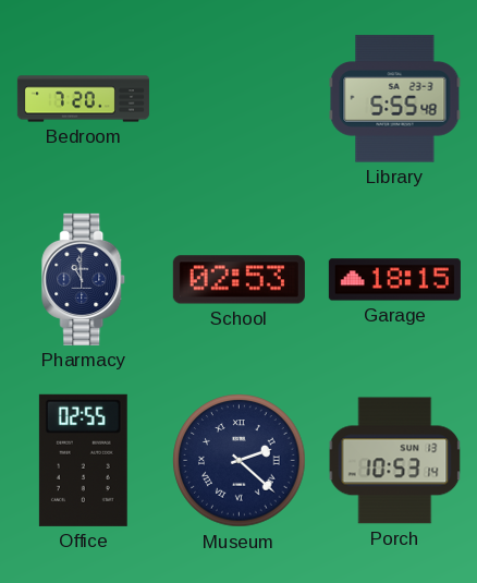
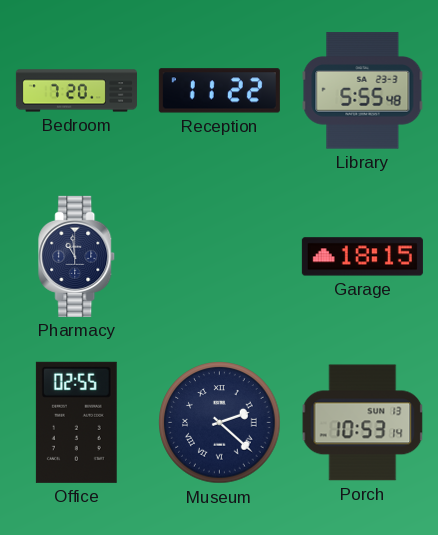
Reception: none -> 11:22 (219, 91)
School: 02:53 -> none (238, 280)
